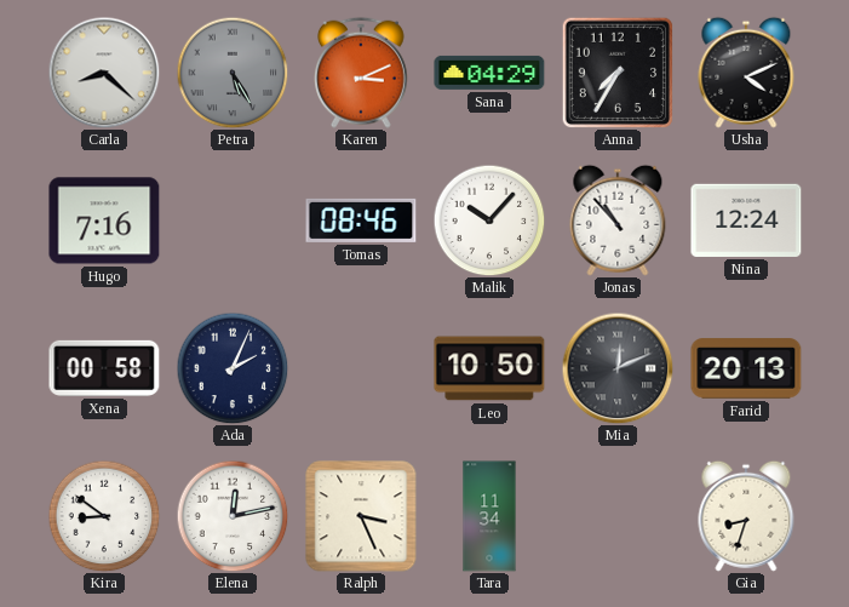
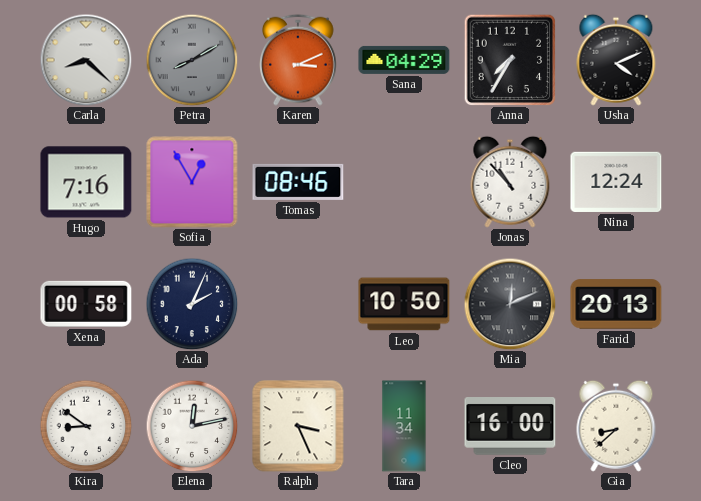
Petra: 5:25 -> 8:10 (192, 60)
Sofia: none -> 12:55 (192, 182)
Malik: 10:07 -> none (489, 221)
Cleo: none -> 16:00 (510, 427)
Gia: 8:33 -> 8:38 (616, 426)
